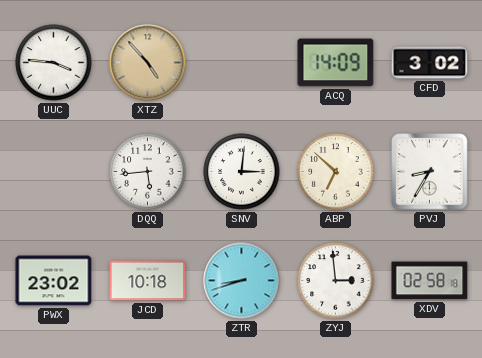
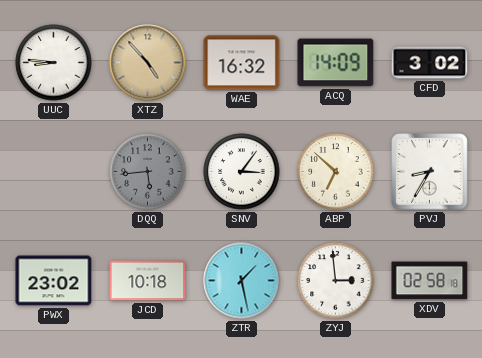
UUC: 3:46 -> 8:46 (54, 63)
WAE: none -> 16:32 (242, 63)
DQQ dial: white -> grey (148, 172)
SNV: 3:01 -> 3:06 (242, 172)
ZTR: 8:42 -> 1:28 (242, 281)
